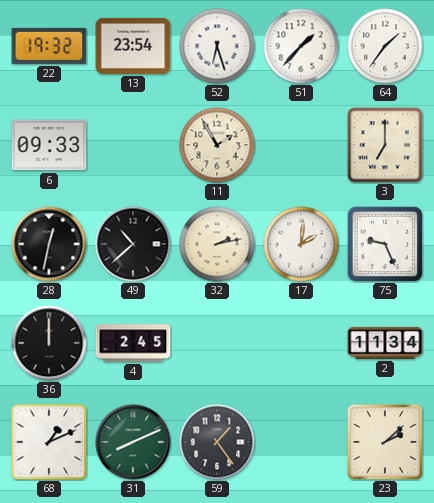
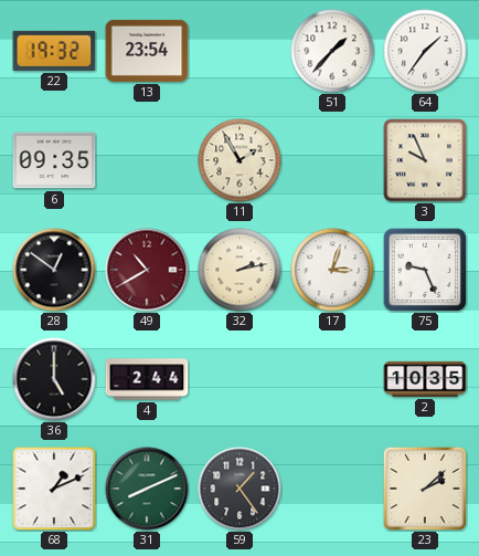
52: 6:27 -> none (217, 46)
6: 09:33 -> 09:35 (54, 160)
3: 7:00 -> 9:56 (425, 160)
28: 12:32 -> 12:51 (54, 270)
49: 10:38 -> 10:40 (147, 270)
49 dial: black -> burgundy (147, 270)
17: 2:01 -> 3:03 (332, 270)
36: 12:00 -> 5:00 (54, 379)
4: 2:45 -> 2:44 (147, 379)
2: 11:34 -> 10:35 (425, 379)
